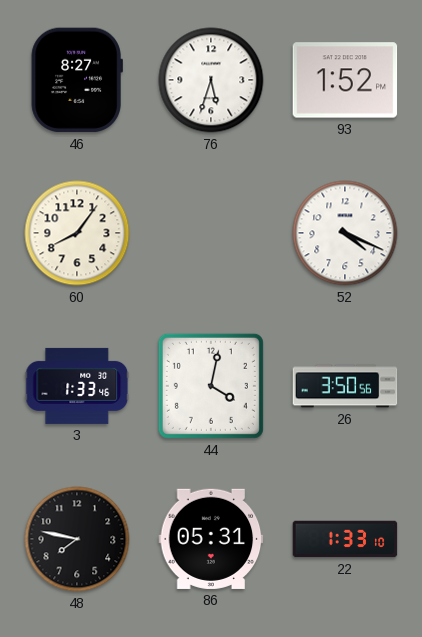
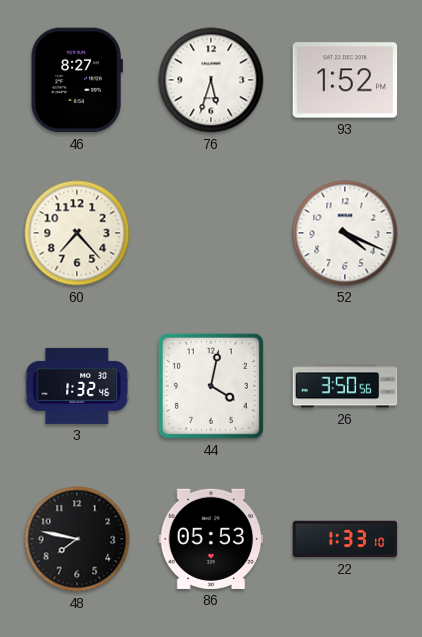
60: 8:06 -> 7:23 (77, 233)
3: 1:33 -> 1:32 (77, 386)
86: 05:31 -> 05:53 (211, 539)
